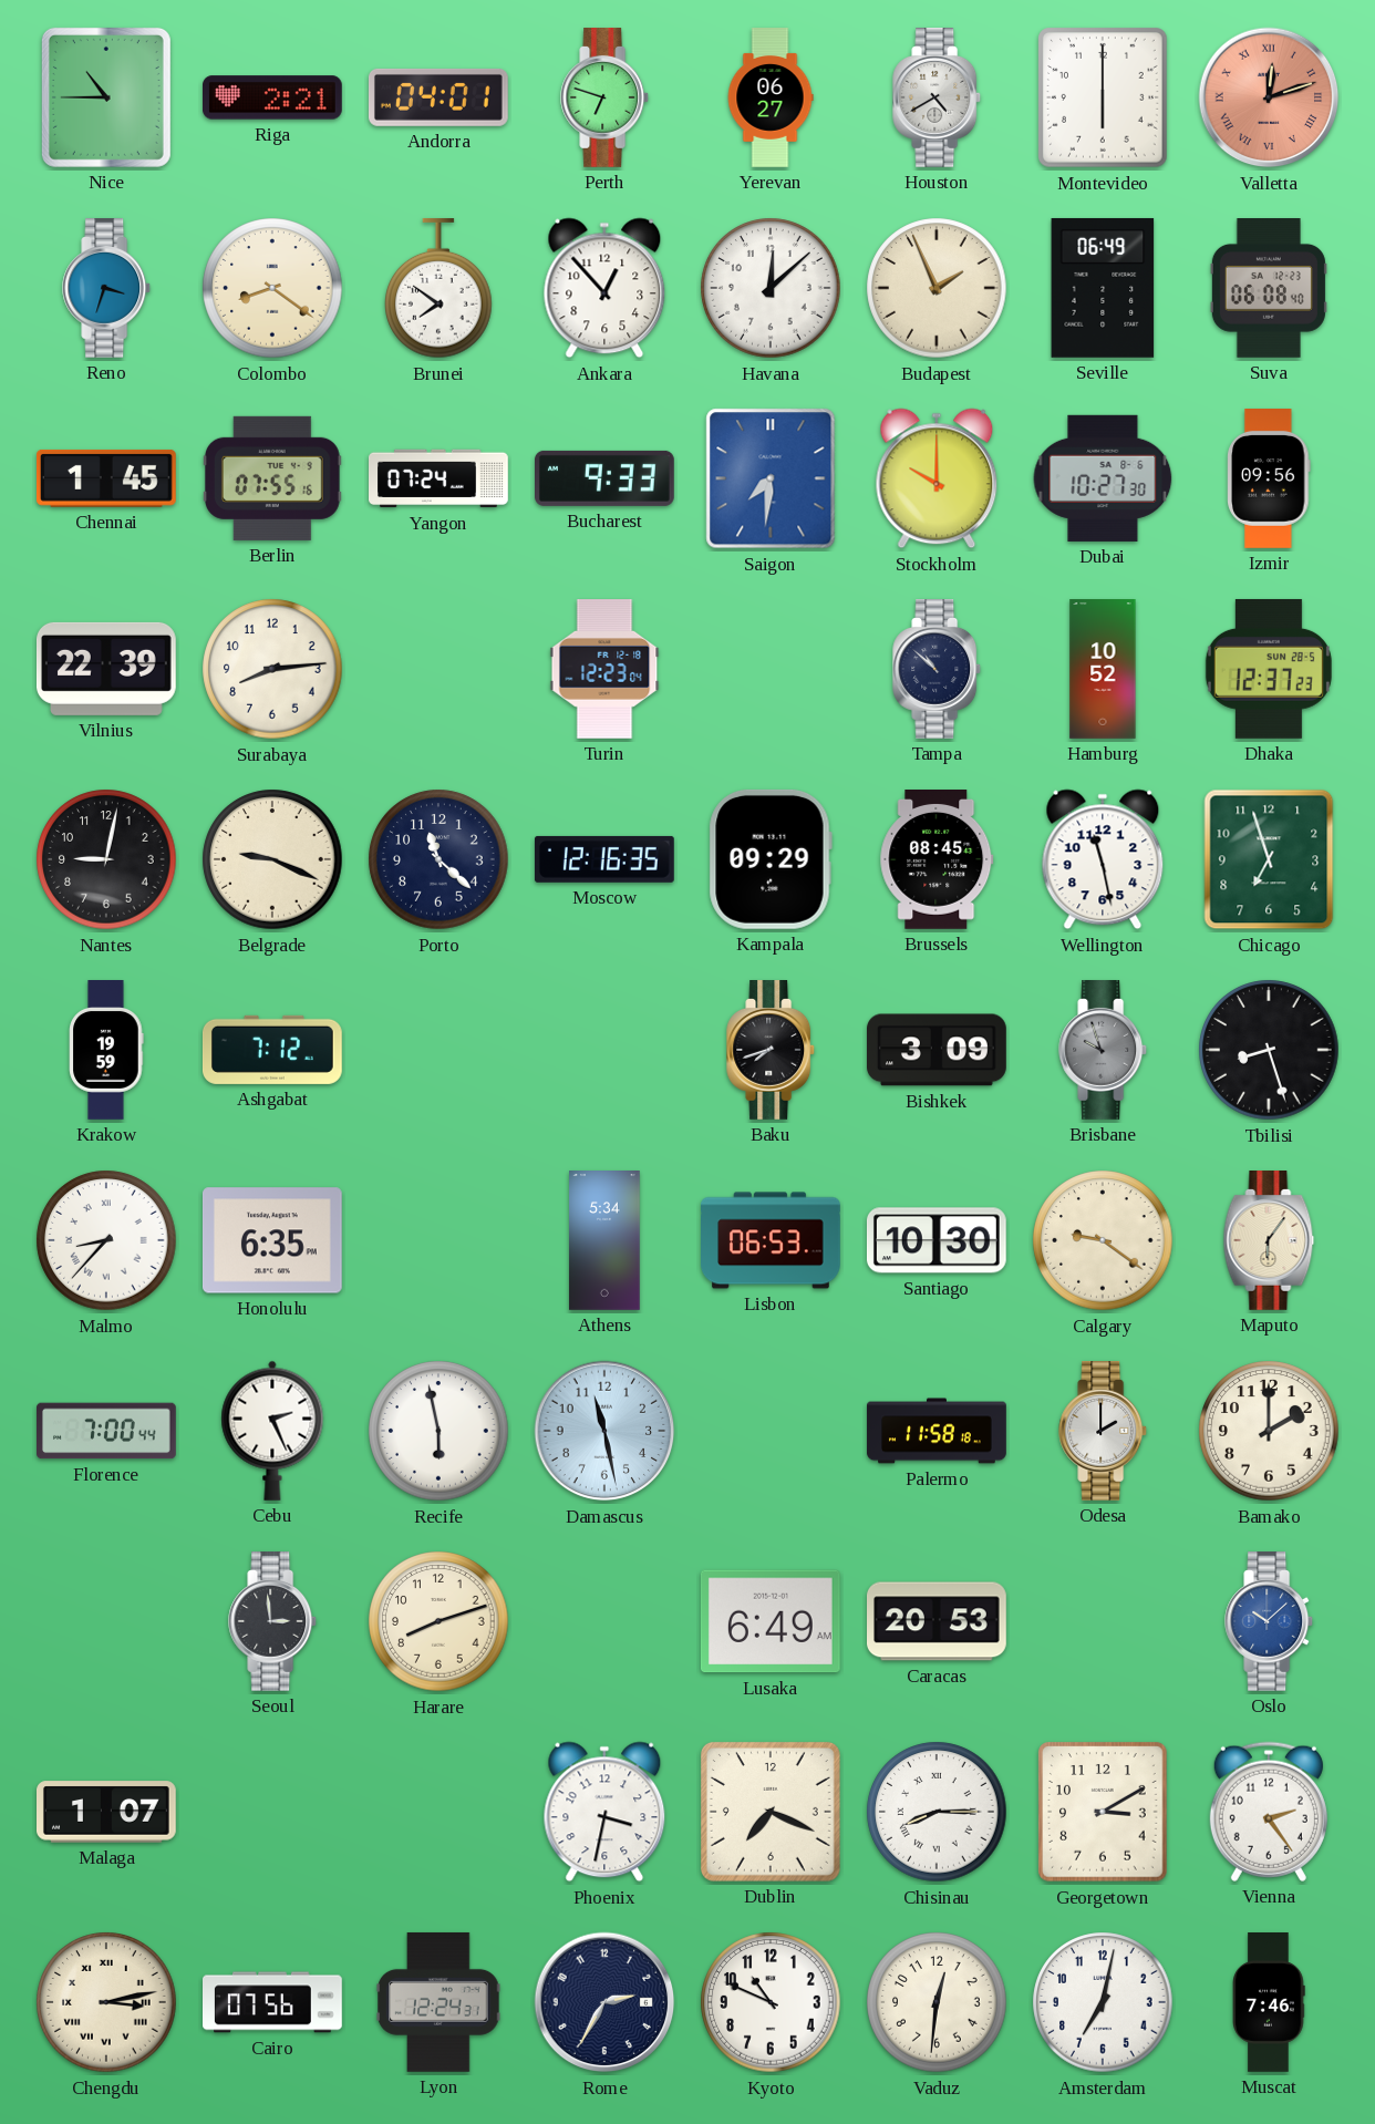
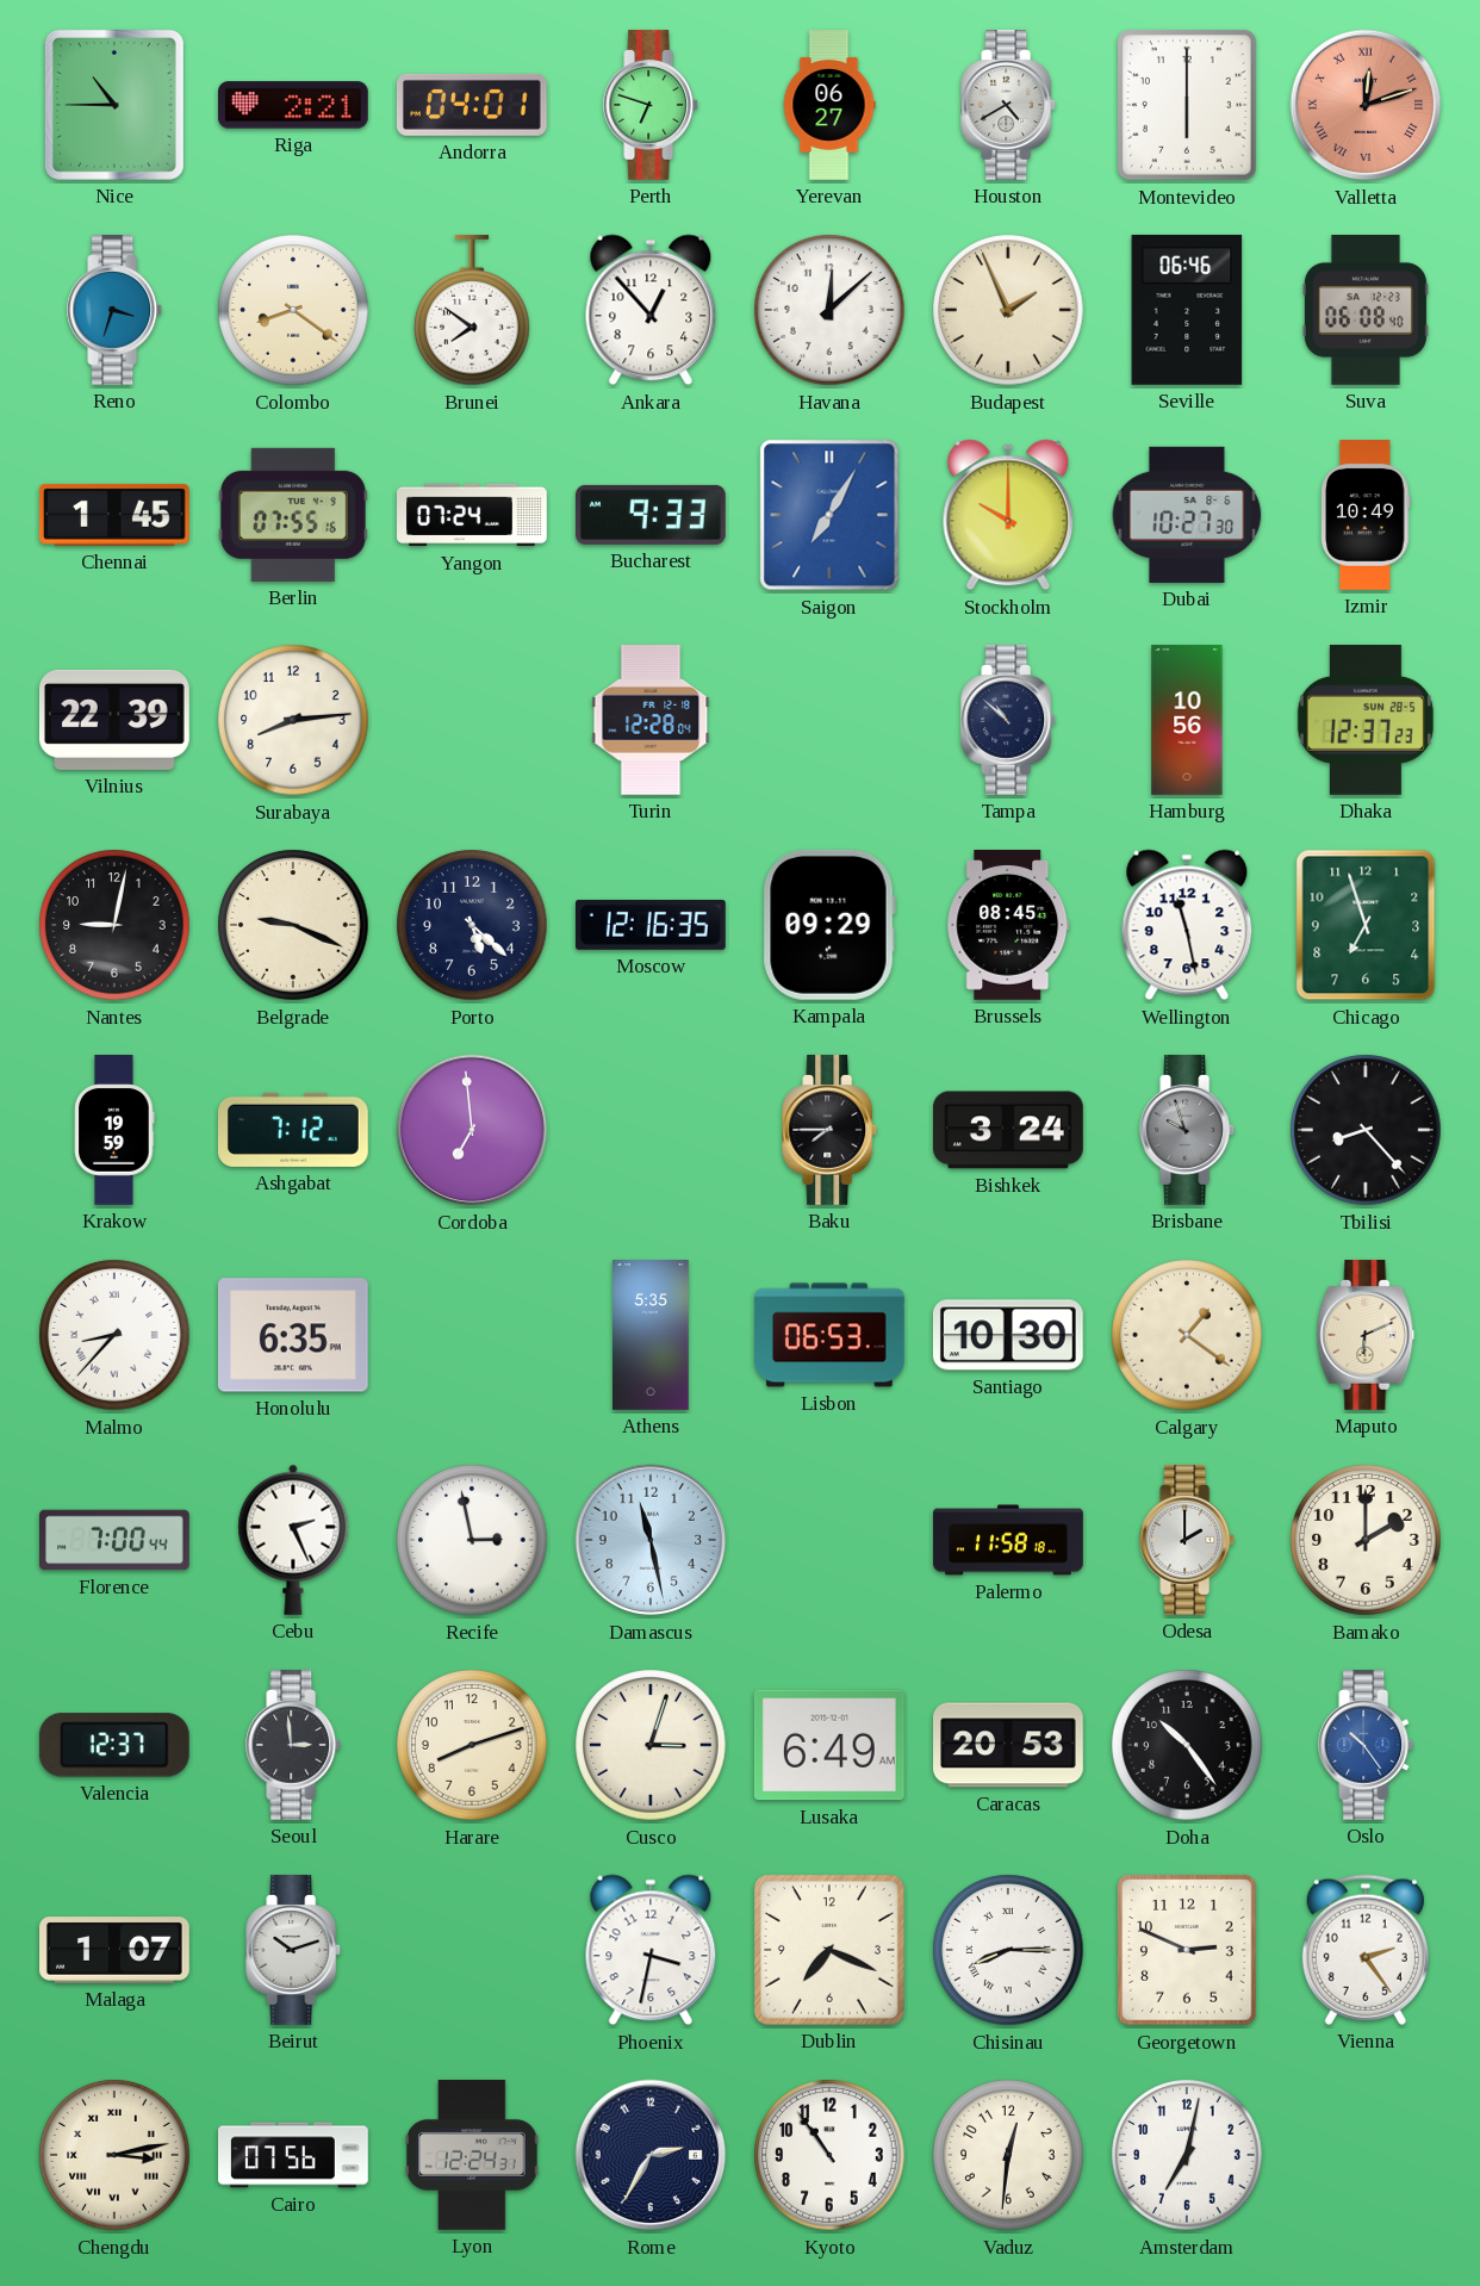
Seville: 06:49 -> 06:46 (1187, 310)
Saigon: 7:31 -> 7:05 (829, 515)
Izmir: 09:56 -> 10:49 (1366, 516)
Turin: 12:23 -> 12:28 (651, 721)
Hamburg: 10:52 -> 10:56 (1187, 720)
Porto: 11:22 -> 5:22 (472, 925)
Cordoba: none -> 6:59 (472, 1130)
Baku: 7:42 -> 7:45 (831, 1131)
Bishkek: 3:09 -> 3:24 (1009, 1130)
Tbilisi: 8:27 -> 8:23 (1366, 1130)
Athens: 5:34 -> 5:35 (651, 1336)
Calgary: 9:21 -> 1:21 (1187, 1335)
Maputo: 6:06 -> 6:11 (1366, 1336)
Recife: 5:58 -> 2:58 (472, 1540)
Valencia: none -> 12:37 (114, 1745)
Cusco: none -> 3:03 (651, 1745)
Doha: none -> 10:24 (1187, 1745)
Oslo: 10:08 -> 10:24 (1367, 1746)
Beirut: none -> 10:12 (294, 1951)
Georgetown: 3:10 -> 2:49 (1187, 1950)
Kyoto: 10:49 -> 10:54 (829, 2155)
Muscat: 7:46 -> none (1269, 2003)
